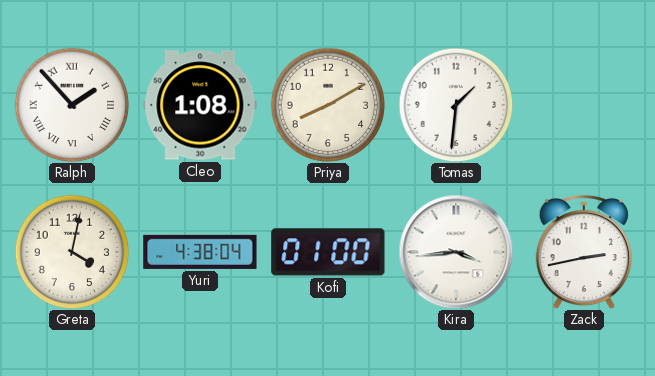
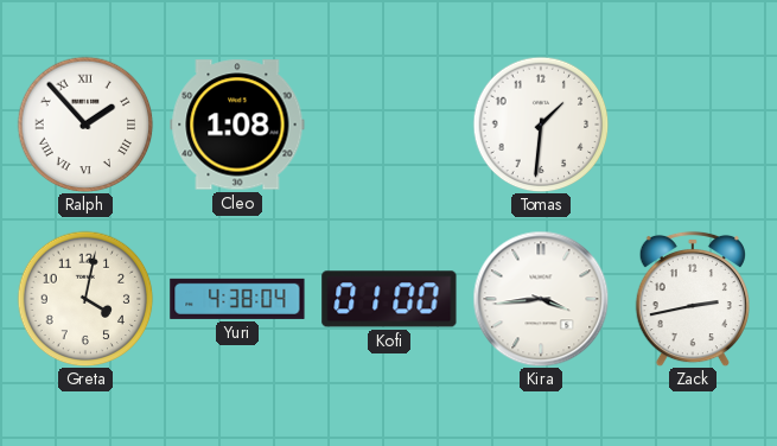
Priya: 8:10 -> none (328, 105)
